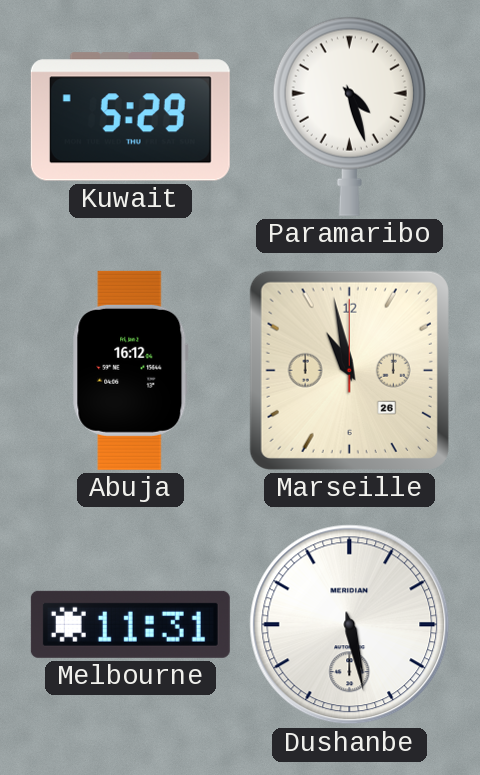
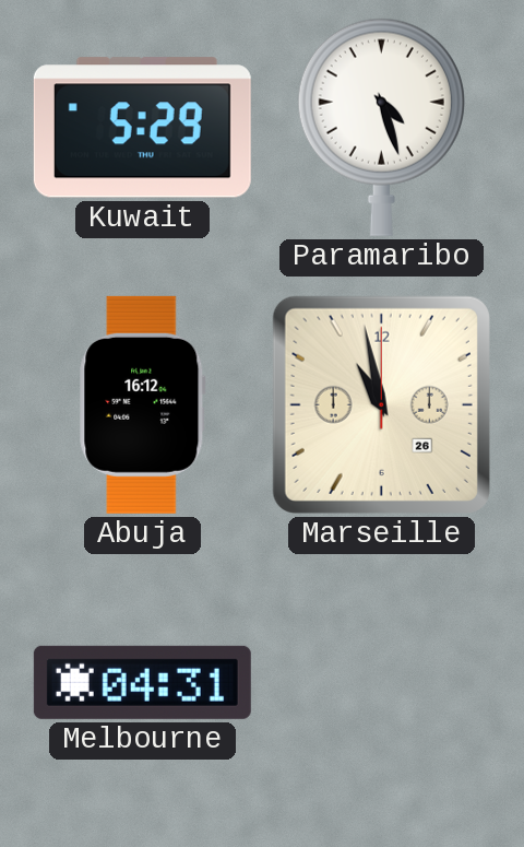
Melbourne: 11:31 -> 04:31 (142, 682)
Dushanbe: 5:28 -> none (350, 625)
